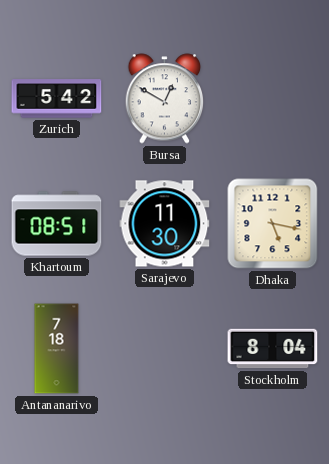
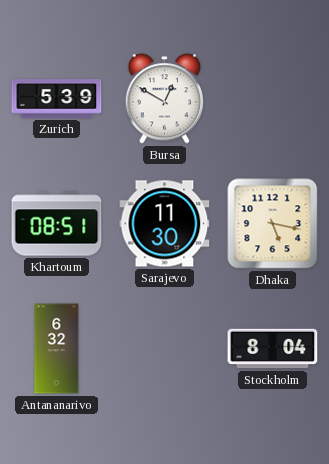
Zurich: 5:42 -> 5:39 (57, 99)
Antananarivo: 7:18 -> 6:32 (57, 349)
